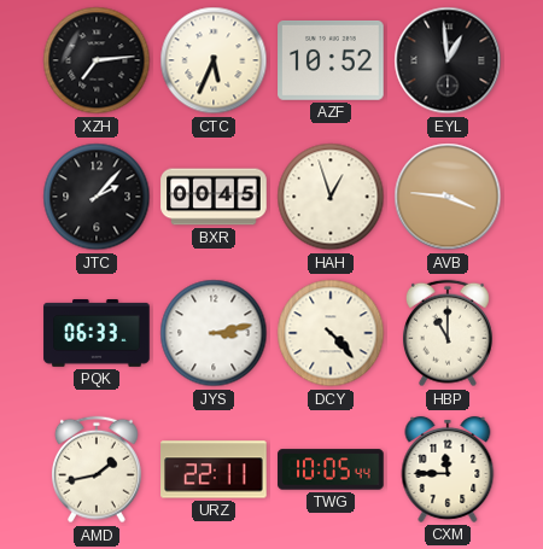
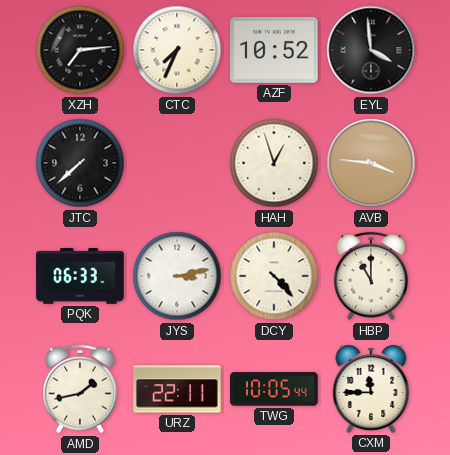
CTC: 5:34 -> 7:34 (177, 50)
EYL: 12:59 -> 3:59 (371, 50)
JTC: 2:07 -> 7:38 (80, 163)
BXR: 00:45 -> none (214, 197)
